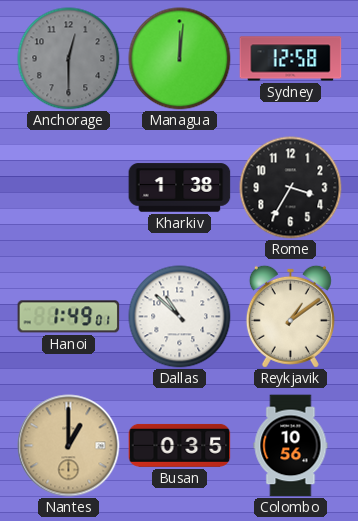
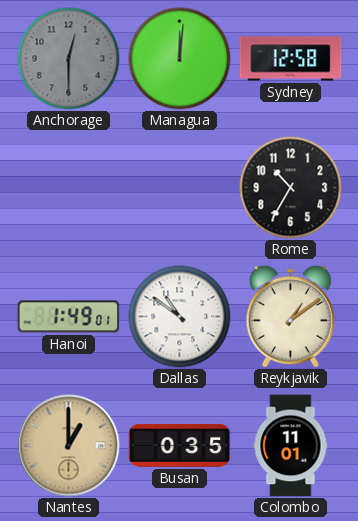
Kharkiv: 1:38 -> none (180, 188)
Rome: 3:35 -> 10:35 (291, 188)
Dallas: 10:52 -> 10:51 (180, 317)
Colombo: 10:56 -> 11:01 (291, 446)
